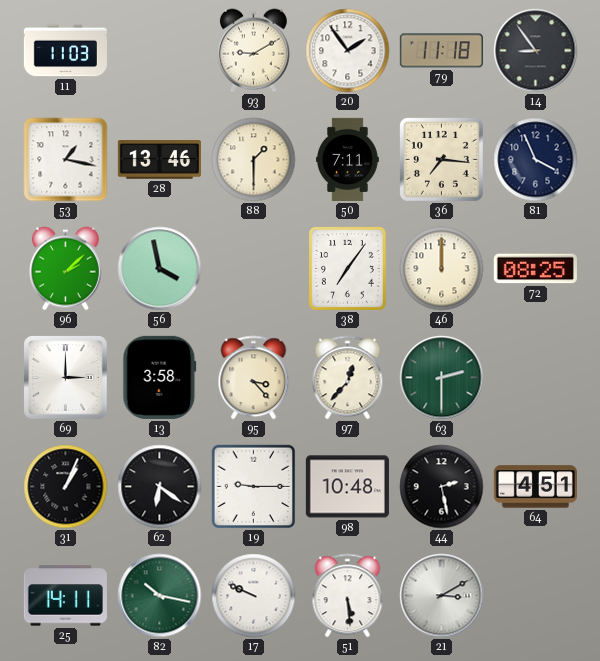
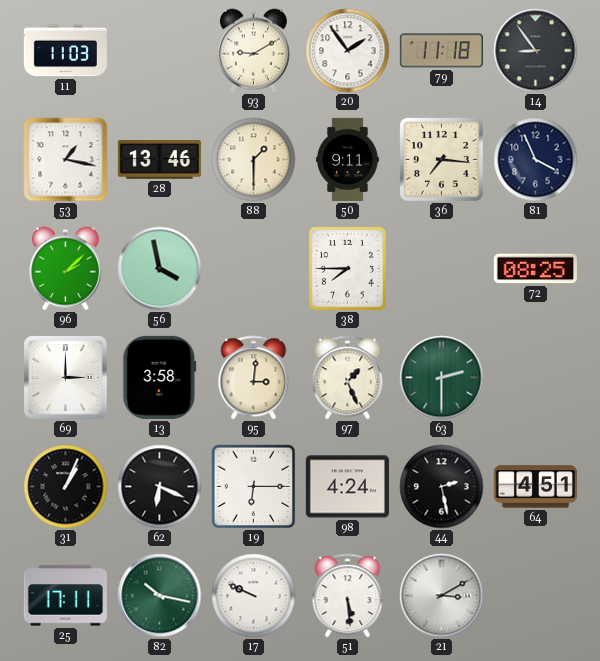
50: 7:11 -> 9:11 (347, 159)
38: 7:06 -> 7:45 (347, 269)
46: 12:00 -> none (442, 269)
95: 3:23 -> 3:01 (254, 378)
97: 12:37 -> 1:26 (348, 378)
62: 6:21 -> 6:19 (160, 487)
19: 9:15 -> 6:15 (254, 487)
98: 10:48 -> 4:24 (347, 487)
25: 14:11 -> 17:11 (65, 596)
